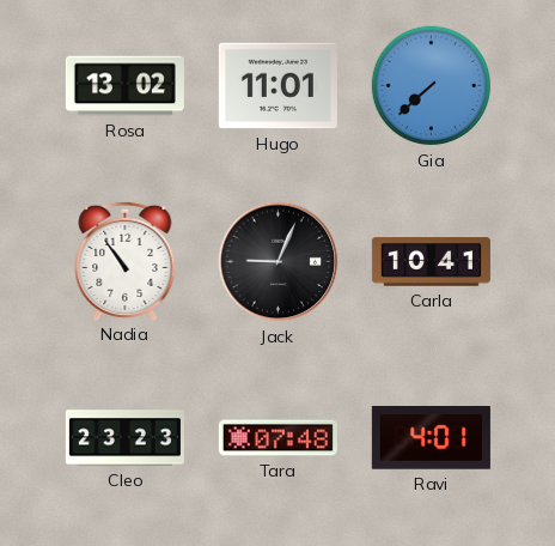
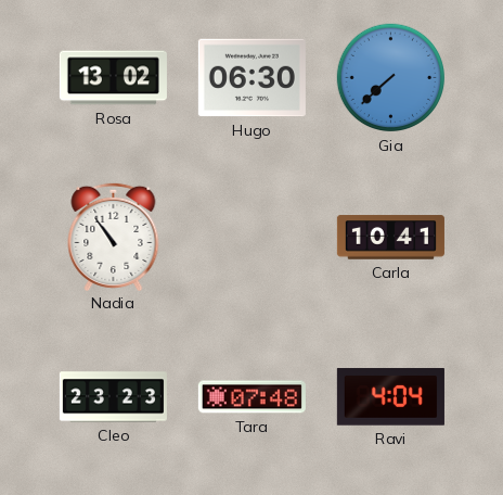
Hugo: 11:01 -> 06:30 (251, 78)
Jack: 9:04 -> none (279, 262)
Ravi: 4:01 -> 4:04 (390, 397)
